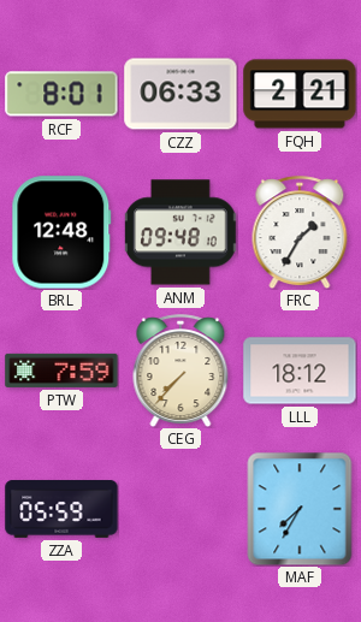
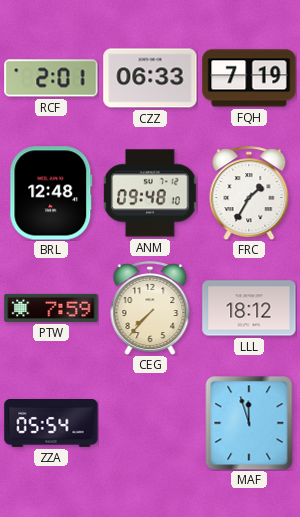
RCF: 8:01 -> 2:01 (51, 78)
FQH: 2:21 -> 7:19 (249, 78)
ZZA: 05:59 -> 05:54 (51, 424)
MAF: 7:35 -> 11:57 (249, 423)
